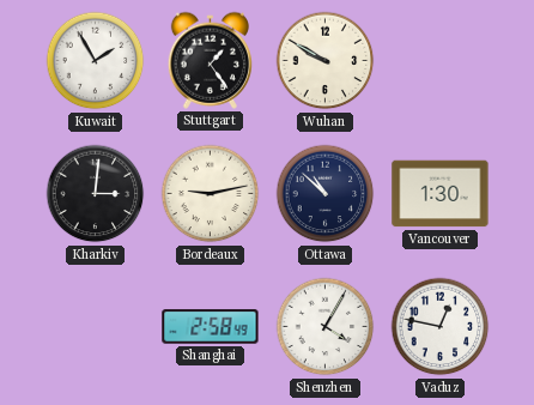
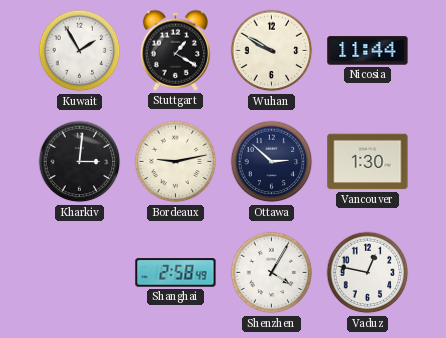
Stuttgart: 1:24 -> 1:20 (175, 50)
Nicosia: none -> 11:44 (368, 51)
Ottawa: 10:52 -> 2:52 (272, 162)
